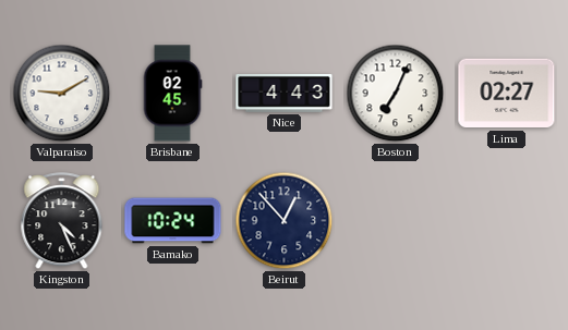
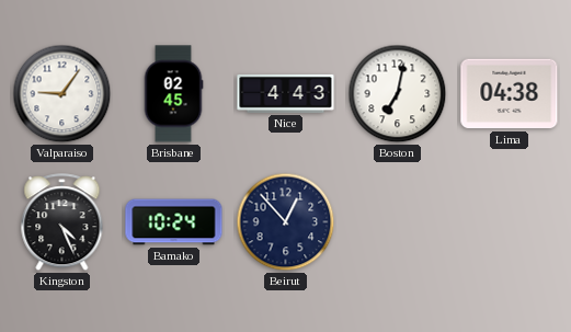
Valparaiso: 9:10 -> 9:06 (62, 94)
Boston: 7:04 -> 7:02 (398, 94)
Lima: 02:27 -> 04:38 (510, 94)
